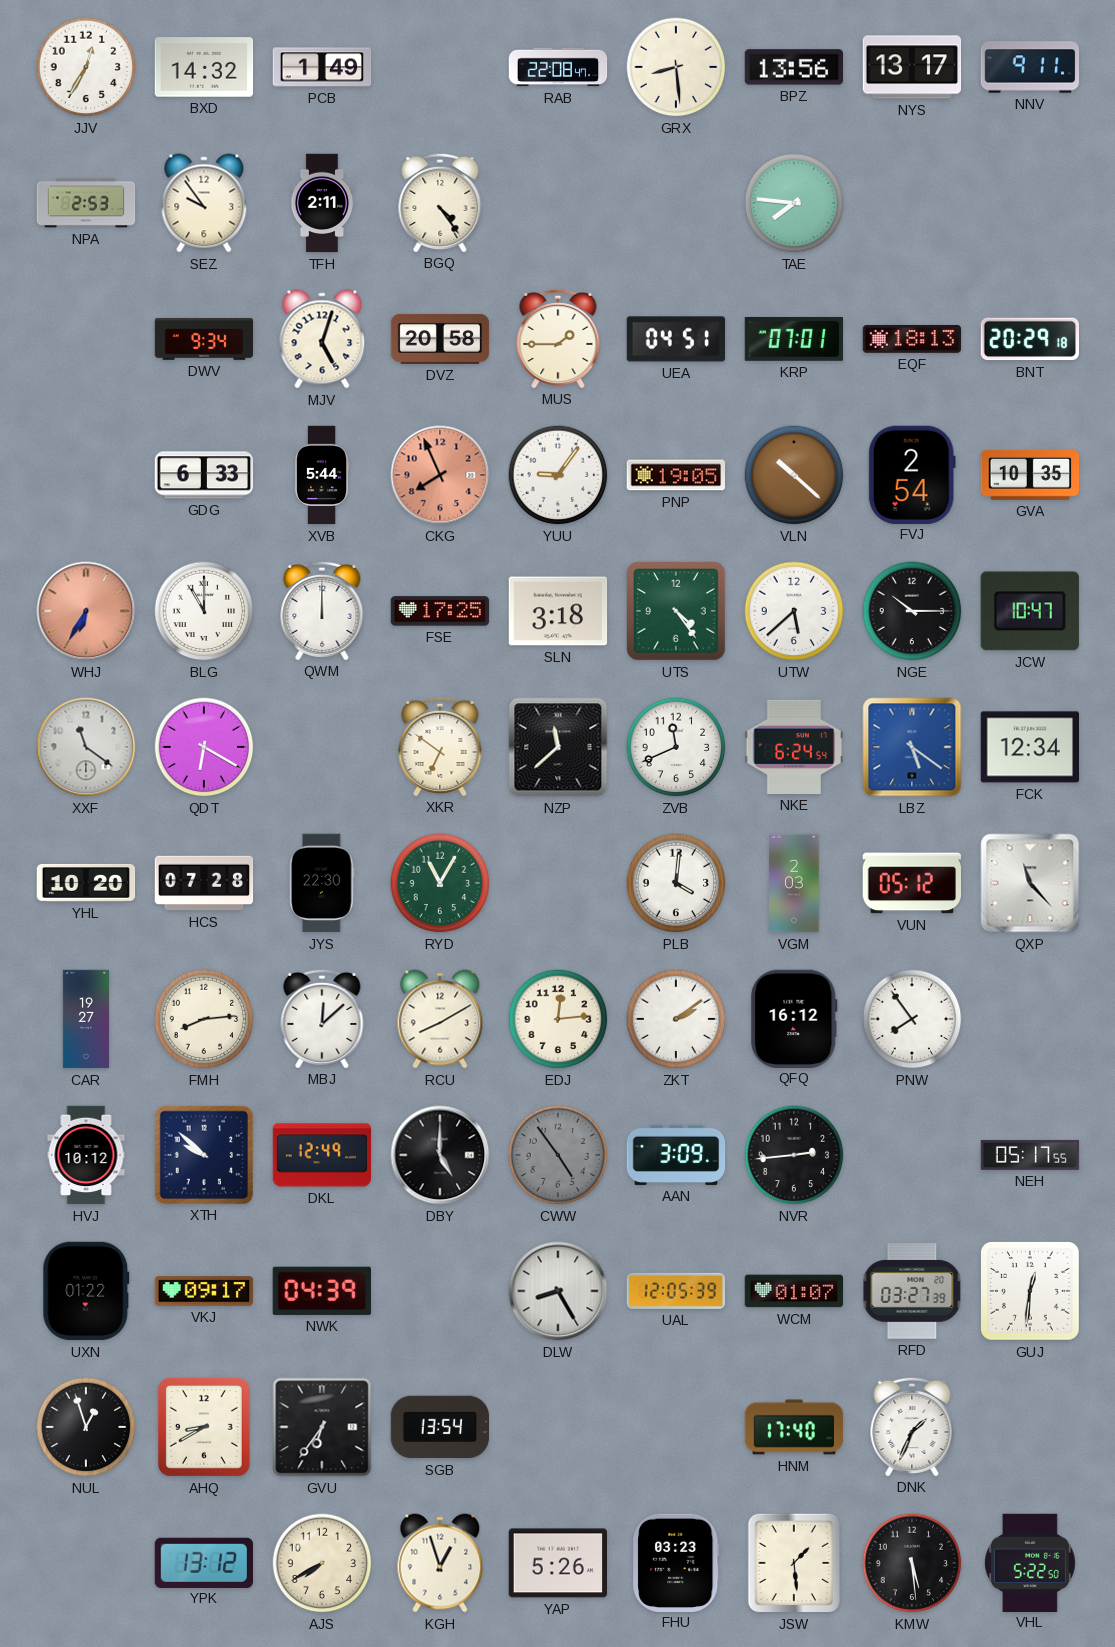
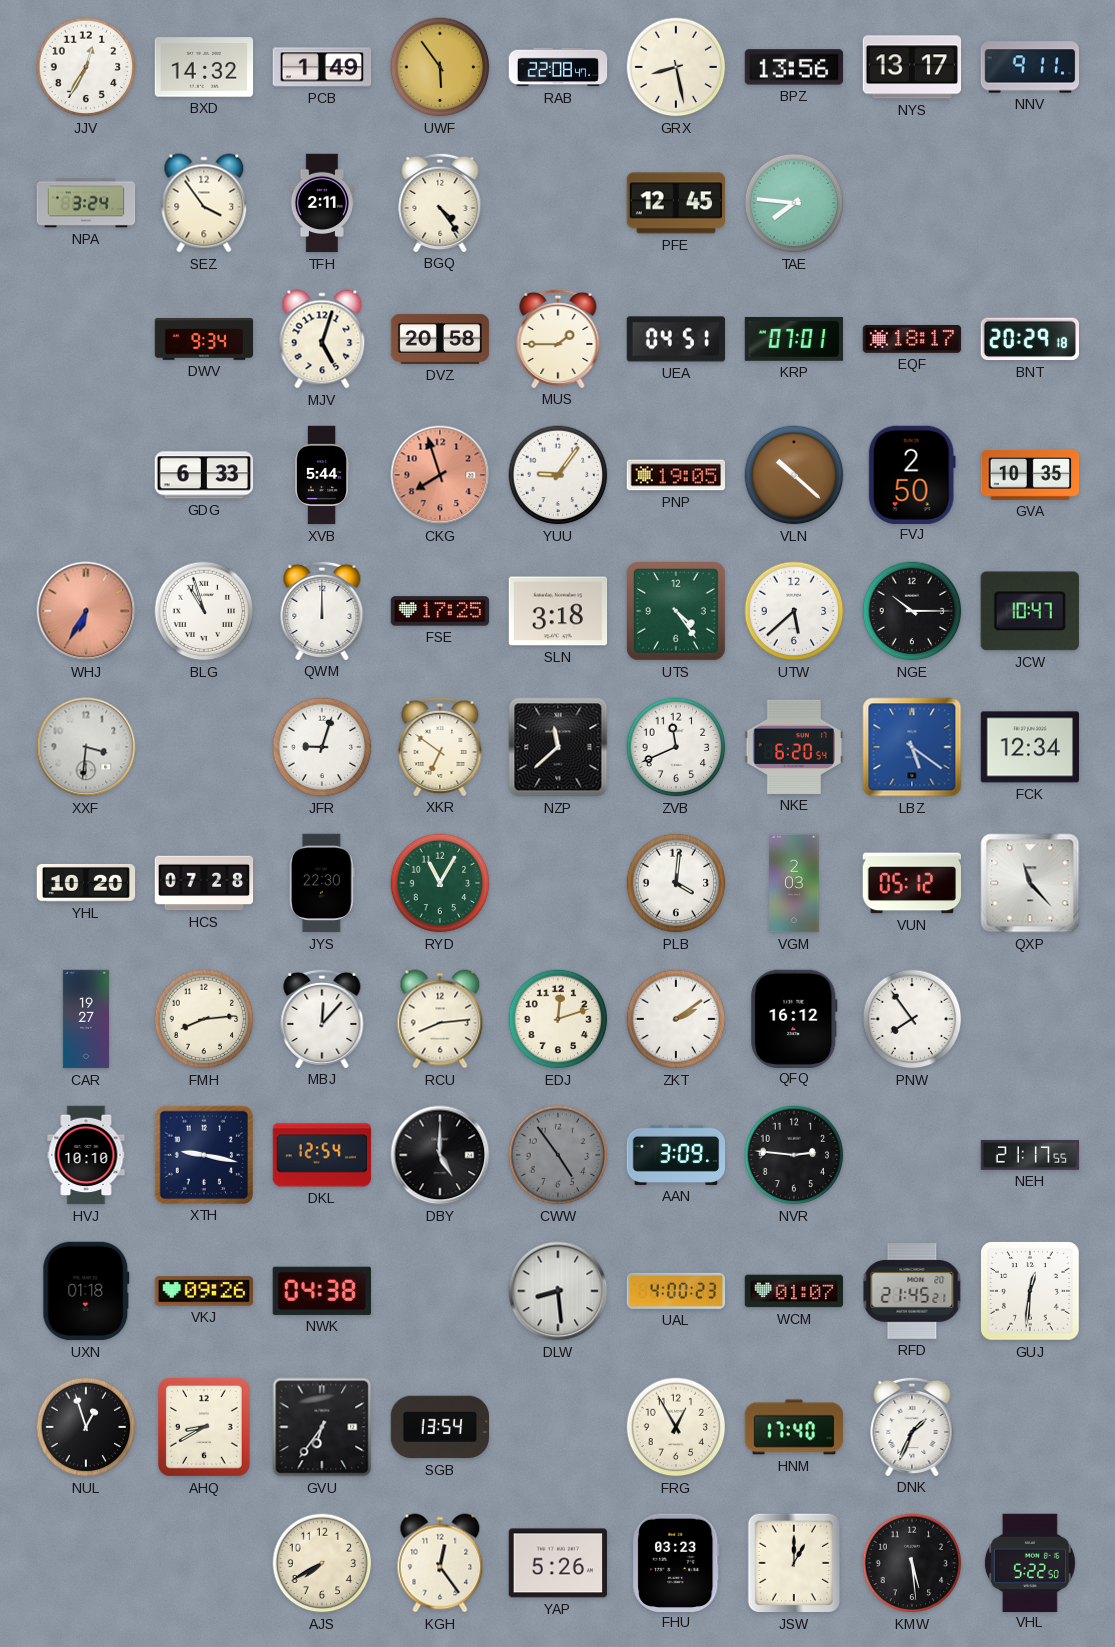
UWF: none -> 5:54 (440, 67)
GRX: 8:29 -> 8:28 (676, 67)
NPA: 2:53 -> 3:24 (86, 203)
SEZ: 9:54 -> 3:54 (204, 203)
PFE: none -> 12:45 (676, 203)
EQF: 18:13 -> 18:17 (912, 339)
CKG: 7:56 -> 7:57 (440, 475)
FVJ: 2:54 -> 2:50 (912, 474)
BLG: 11:00 -> 10:57 (204, 611)
XXF: 11:21 -> 3:31 (86, 747)
QDT: 6:20 -> none (204, 747)
JFR: none -> 9:03 (322, 747)
NKE: 6:24 -> 6:20 (794, 747)
MBJ: 12:08 -> 12:07 (322, 1018)
RCU: 8:10 -> 8:14 (440, 1019)
EDJ: 12:14 -> 12:12 (558, 1019)
HVJ: 10:12 -> 10:10 (86, 1155)
XTH: 9:52 -> 9:17 (203, 1154)
DKL: 12:49 -> 12:54 (322, 1155)
NVR: 2:44 -> 2:46 (794, 1155)
NEH: 05:17 -> 21:17 (1030, 1155)
UXN: 01:22 -> 01:18 (86, 1291)
VKJ: 09:17 -> 09:26 (204, 1291)
NWK: 04:39 -> 04:38 (322, 1291)
DLW: 8:25 -> 8:29 (558, 1291)
UAL: 12:05 -> 4:00 (676, 1291)
RFD: 03:27 -> 21:45 (912, 1291)
FRG: none -> 12:55 (676, 1427)
YPK: 13:12 -> none (203, 1562)
KGH: 12:57 -> 12:24 (440, 1563)
JSW: 1:29 -> 1:00 (794, 1563)
